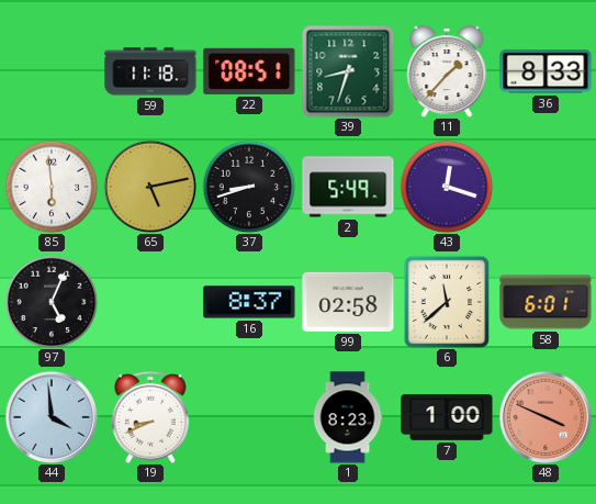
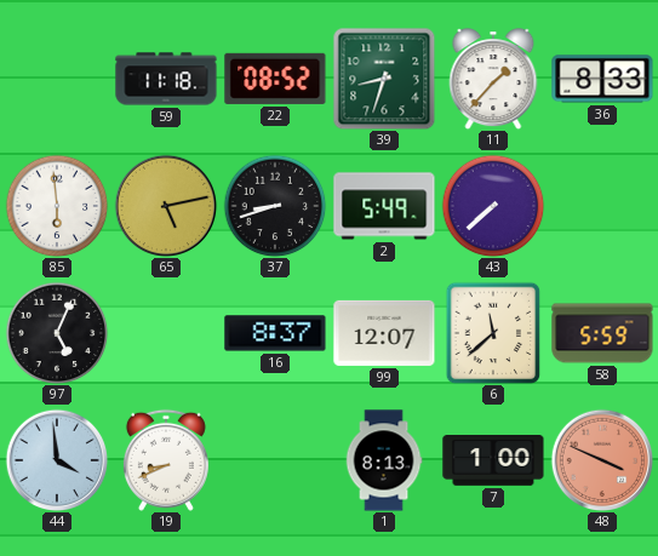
22: 08:51 -> 08:52 (275, 79)
43: 12:18 -> 7:38 (493, 206)
99: 02:58 -> 12:07 (384, 333)
58: 6:01 -> 5:59 (602, 333)
1: 8:23 -> 8:13 (384, 460)
